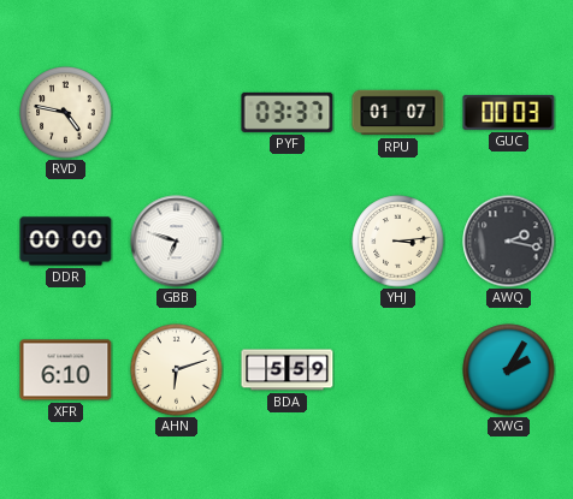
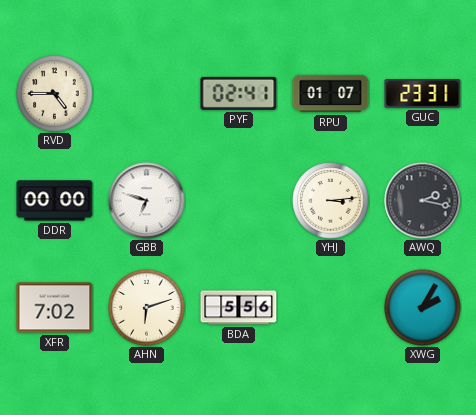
RVD: 4:47 -> 4:45 (55, 94)
PYF: 03:37 -> 02:41 (239, 93)
GUC: 00:03 -> 23:31 (423, 94)
XFR: 6:10 -> 7:02 (55, 308)
BDA: 5:59 -> 5:56 (239, 308)
